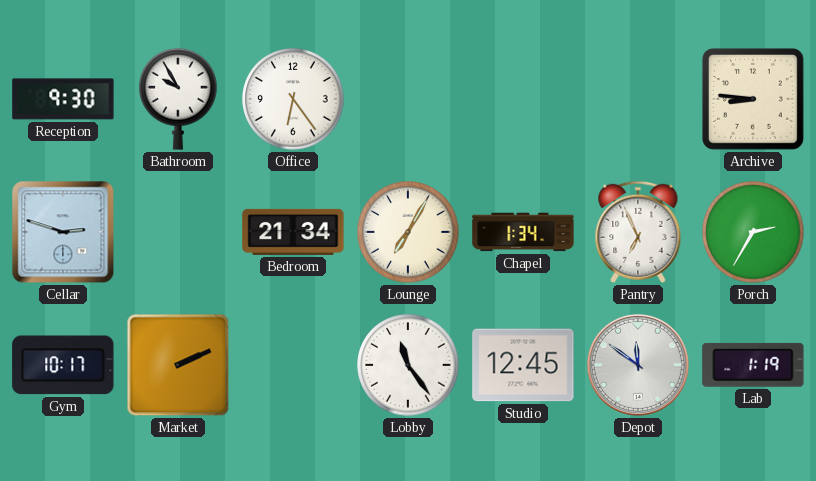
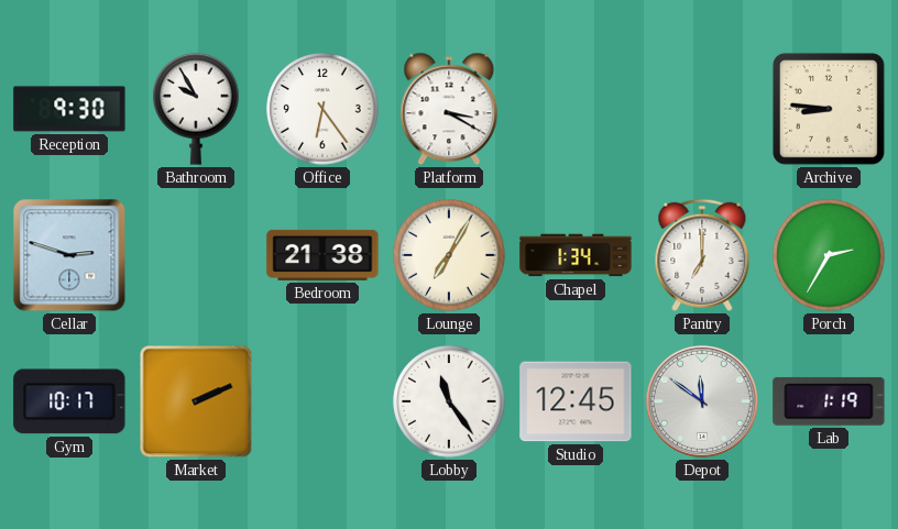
Platform: none -> 3:20 (449, 109)
Bedroom: 21:34 -> 21:38 (322, 255)
Pantry: 6:56 -> 7:00 (702, 255)
